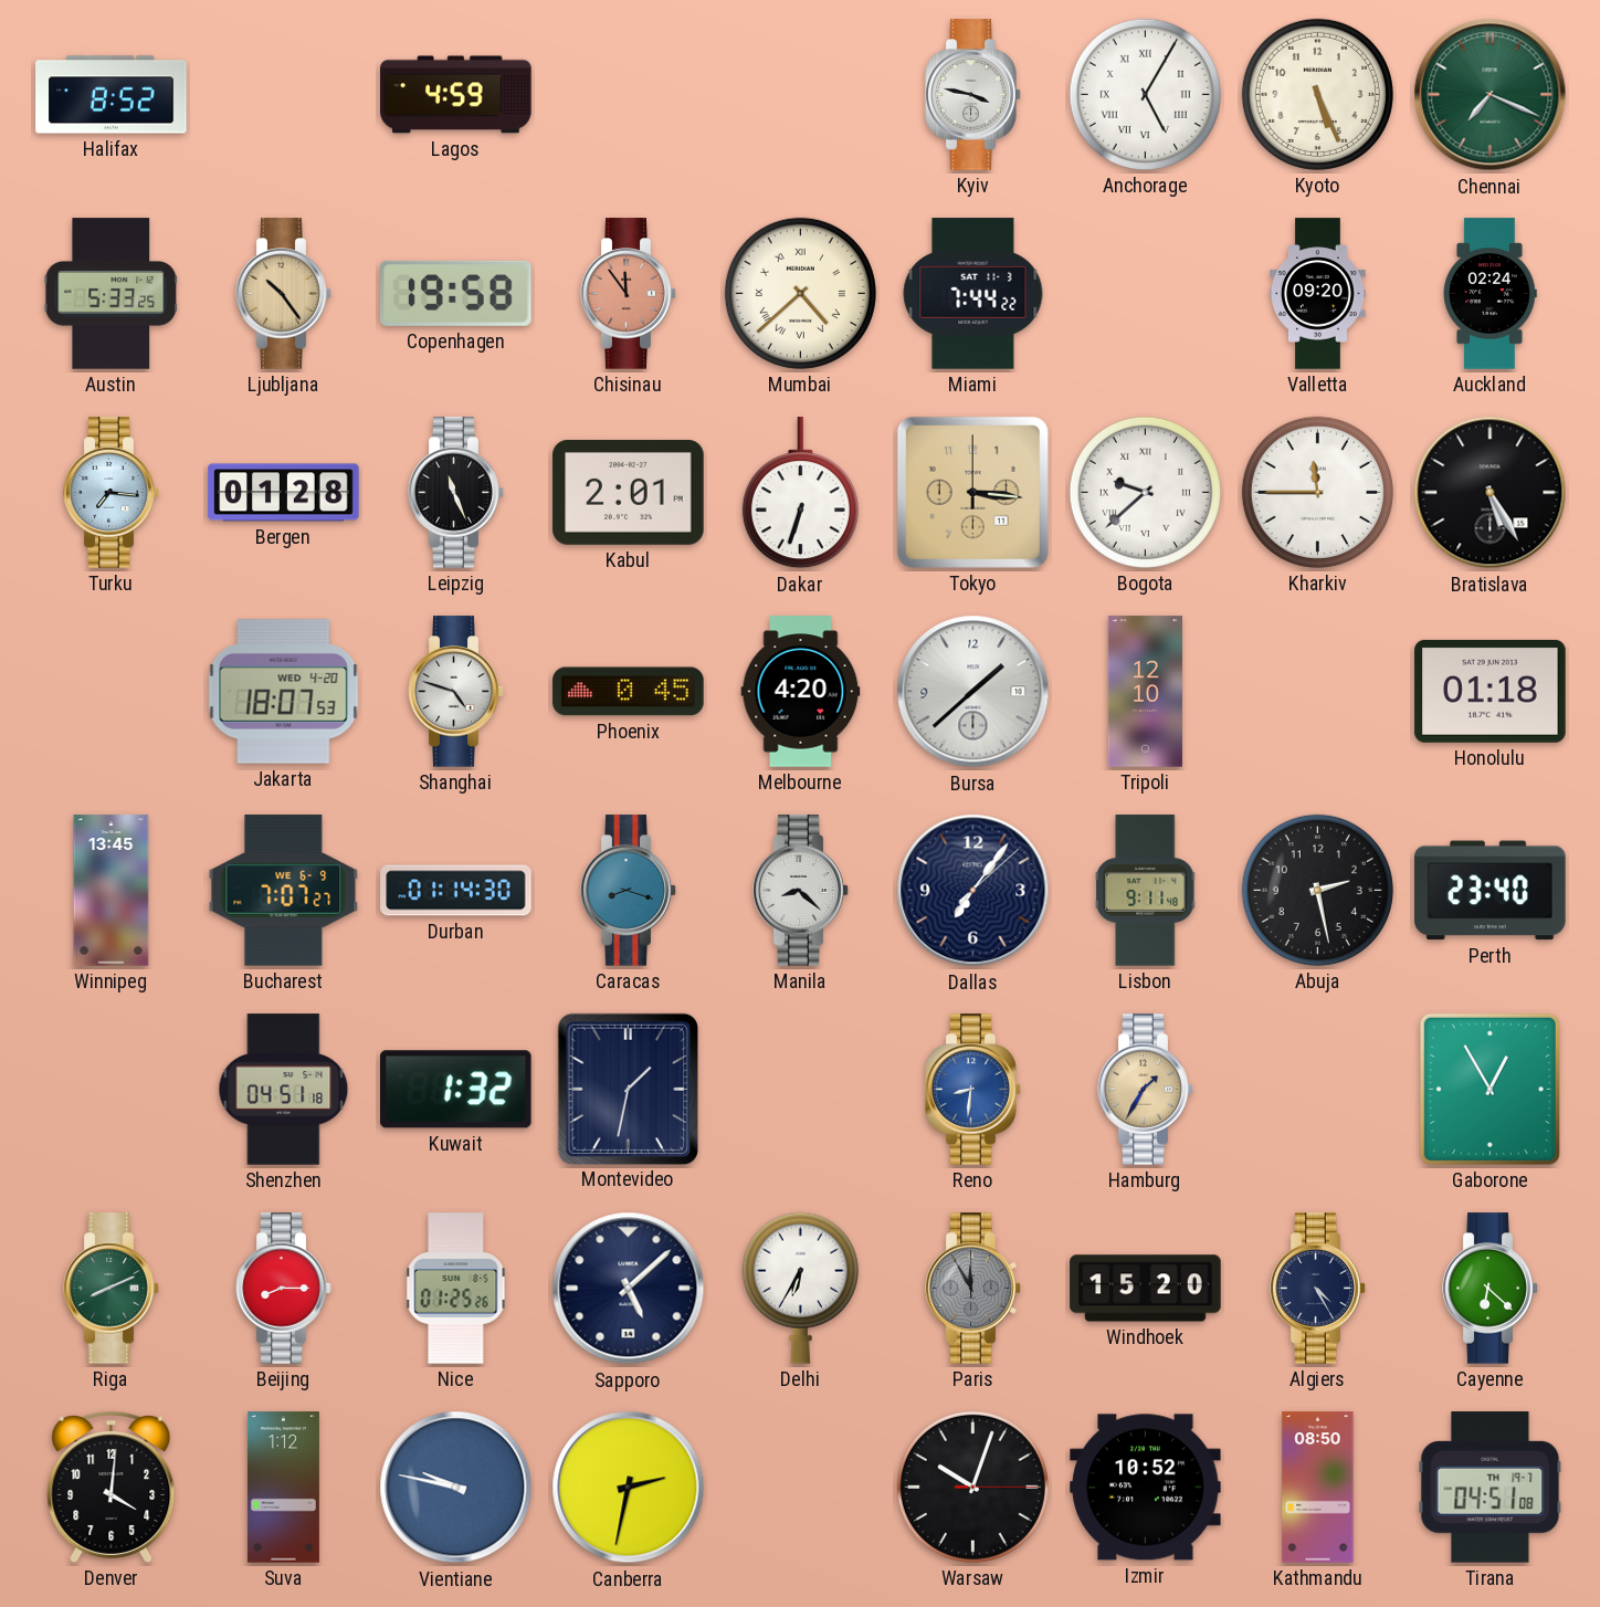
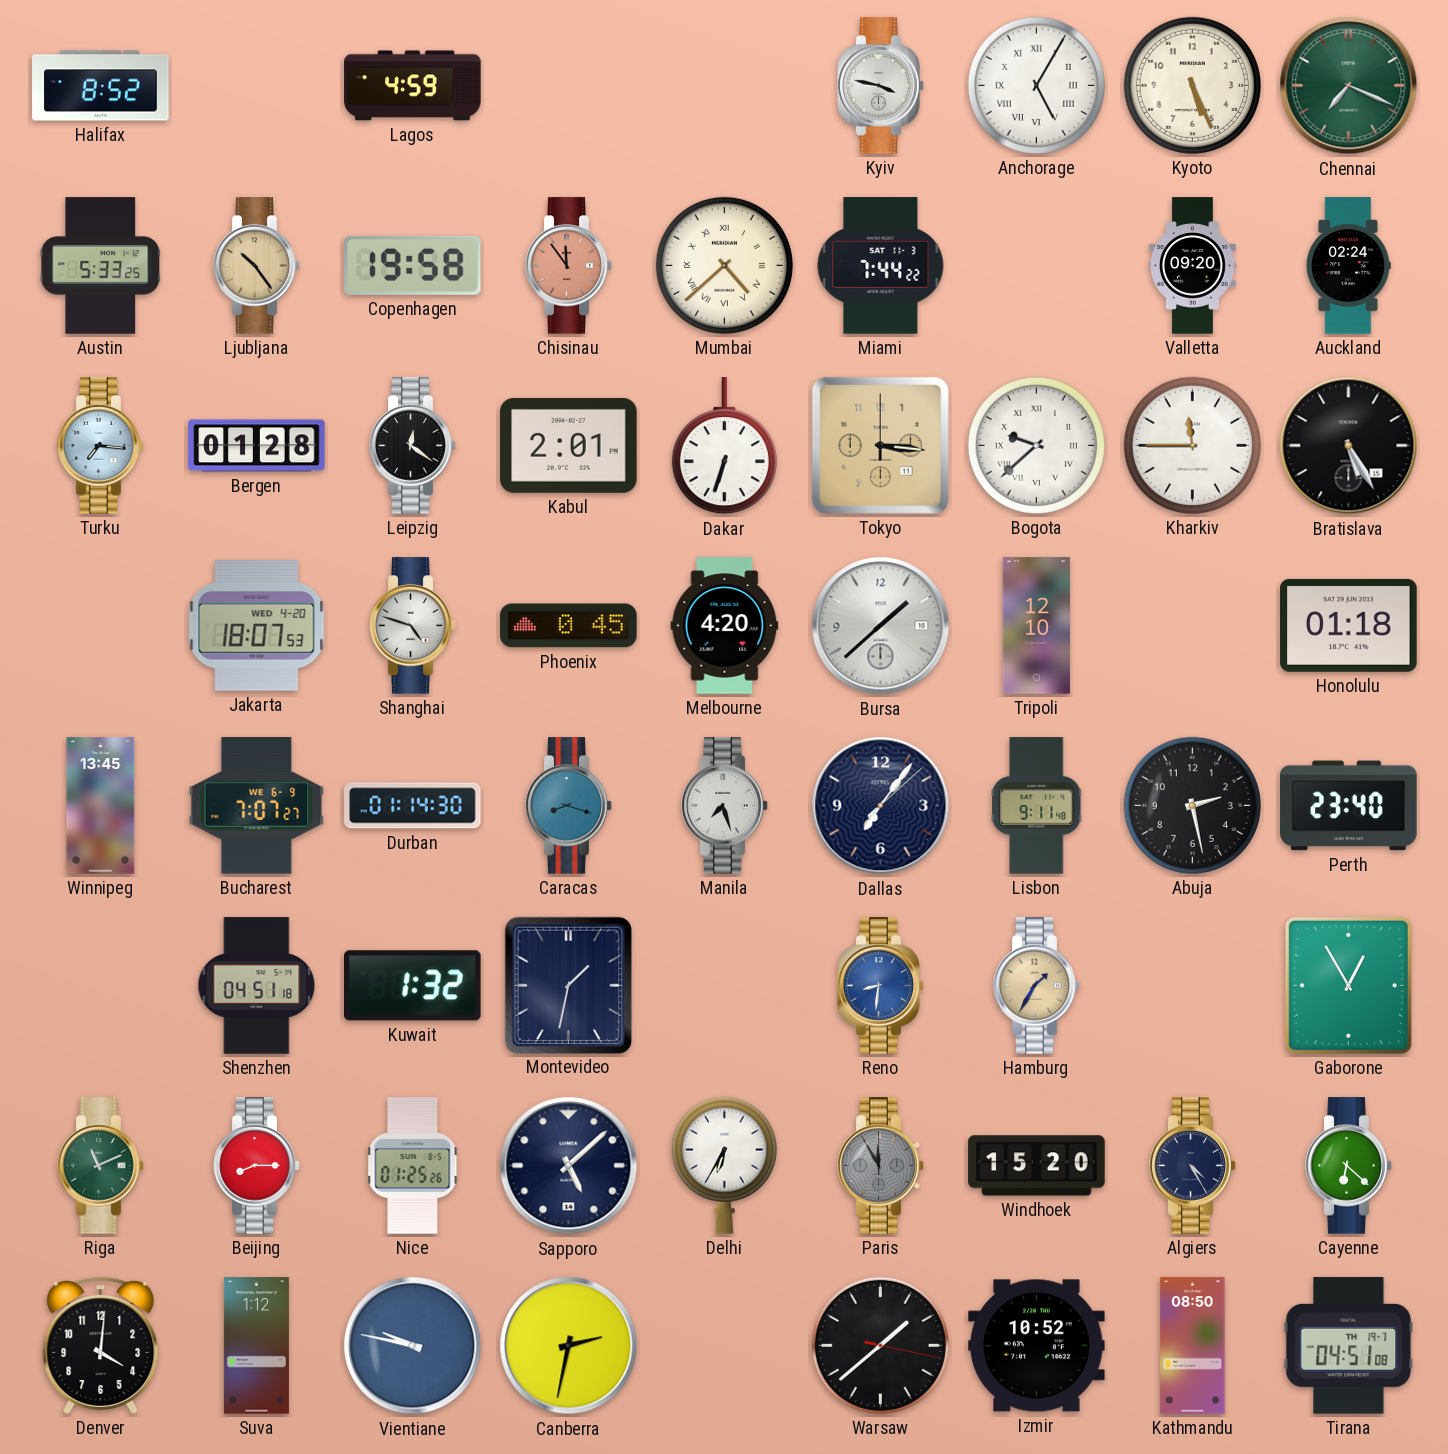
Leipzig: 11:26 -> 12:21 (413, 446)
Manila: 8:22 -> 7:27 (725, 806)
Riga: 8:11 -> 11:11 (101, 1166)
Warsaw: 10:03 -> 1:38 (880, 1345)
